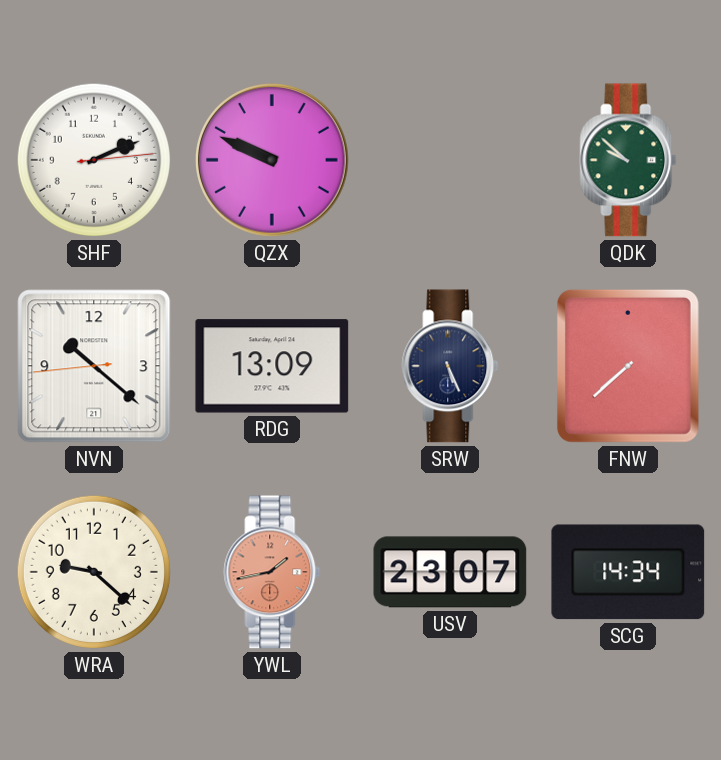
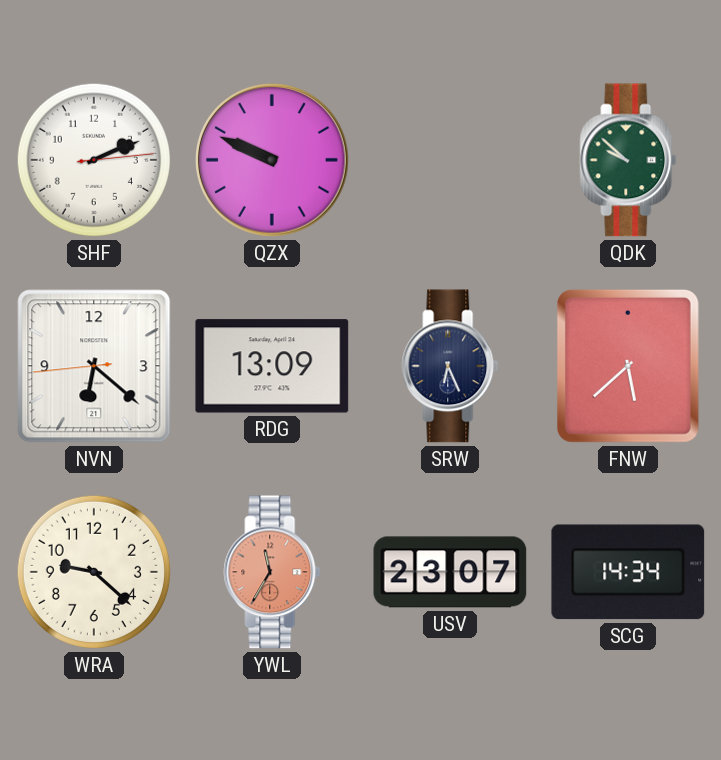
NVN: 10:21 -> 6:21 (94, 366)
SRW: 5:26 -> 6:26 (450, 366)
FNW: 7:38 -> 5:38 (628, 366)
YWL: 1:43 -> 11:35 (272, 572)
